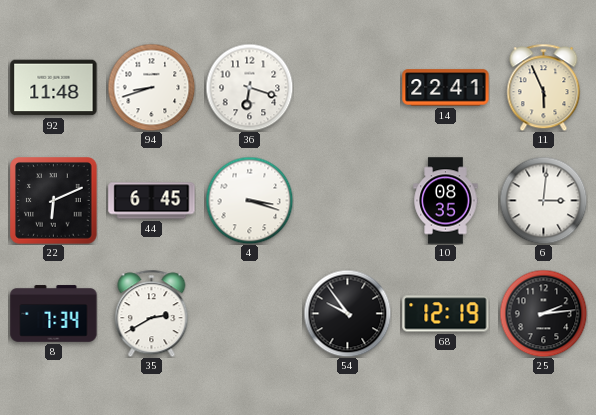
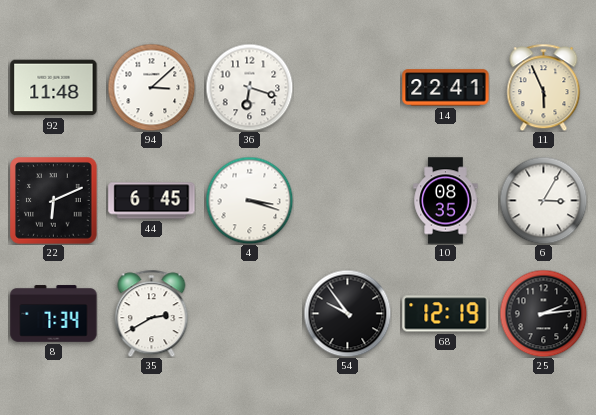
94: 8:42 -> 3:08 (151, 87)
6: 3:01 -> 3:05 (543, 200)
